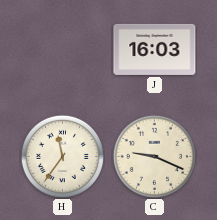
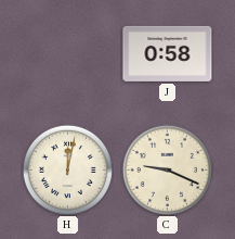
J: 16:03 -> 0:58 (168, 53)
H: 11:36 -> 12:02 (67, 169)
